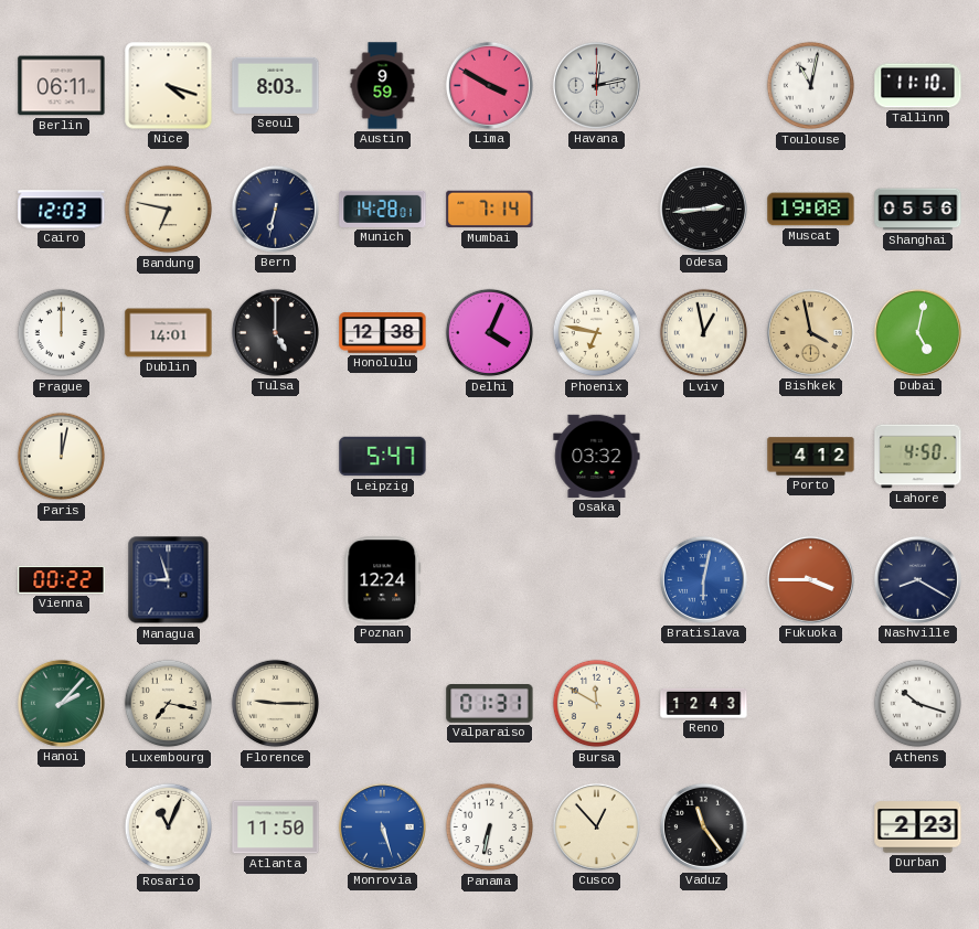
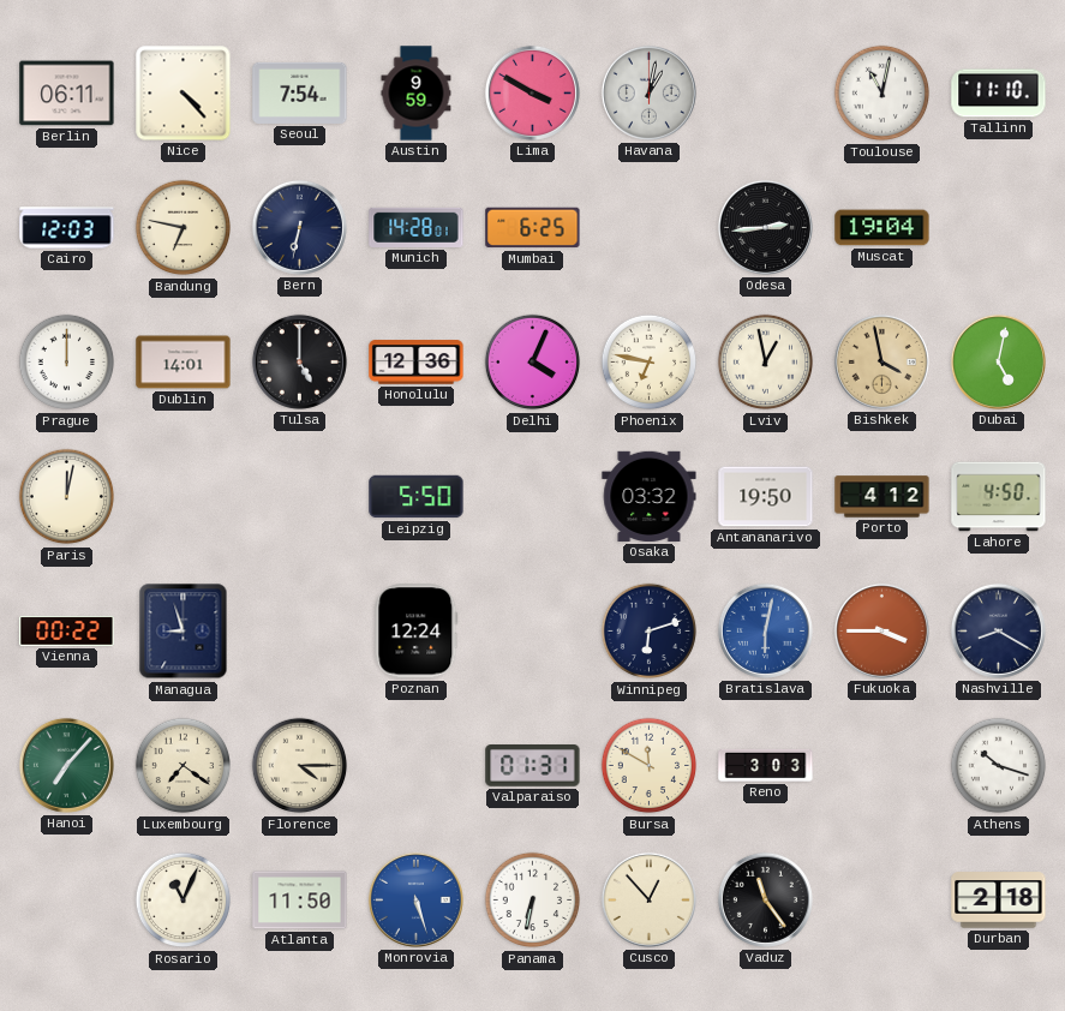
Nice: 4:18 -> 4:23 (184, 94)
Seoul: 8:03 -> 7:54 (300, 92)
Havana: 12:13 -> 1:02 (648, 92)
Mumbai: 7:14 -> 6:25 (533, 228)
Muscat: 19:08 -> 19:04 (882, 228)
Shanghai: 05:56 -> none (918, 210)
Honolulu: 12:38 -> 12:36 (417, 363)
Leipzig: 5:47 -> 5:50 (417, 497)
Antananarivo: none -> 19:50 (766, 497)
Winnipeg: none -> 6:12 (650, 632)
Hanoi: 2:07 -> 7:07 (66, 765)
Luxembourg: 7:17 -> 7:21 (184, 766)
Florence: 9:15 -> 4:15 (300, 766)
Reno: 12:43 -> 3:03 (766, 765)
Durban: 2:23 -> 2:18 (999, 901)
